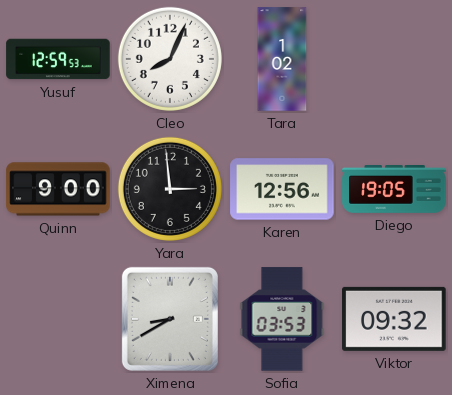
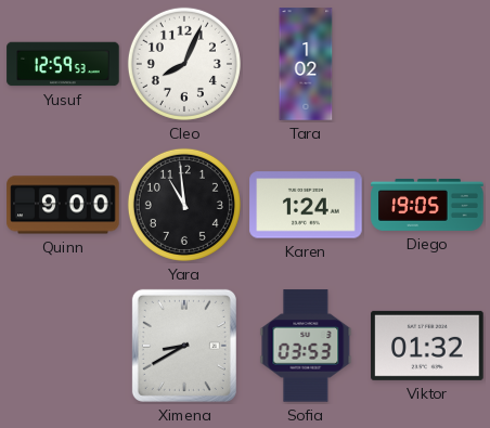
Yara: 2:59 -> 10:59 (184, 205)
Karen: 12:56 -> 1:24 (306, 205)
Viktor: 09:32 -> 01:32 (427, 346)
